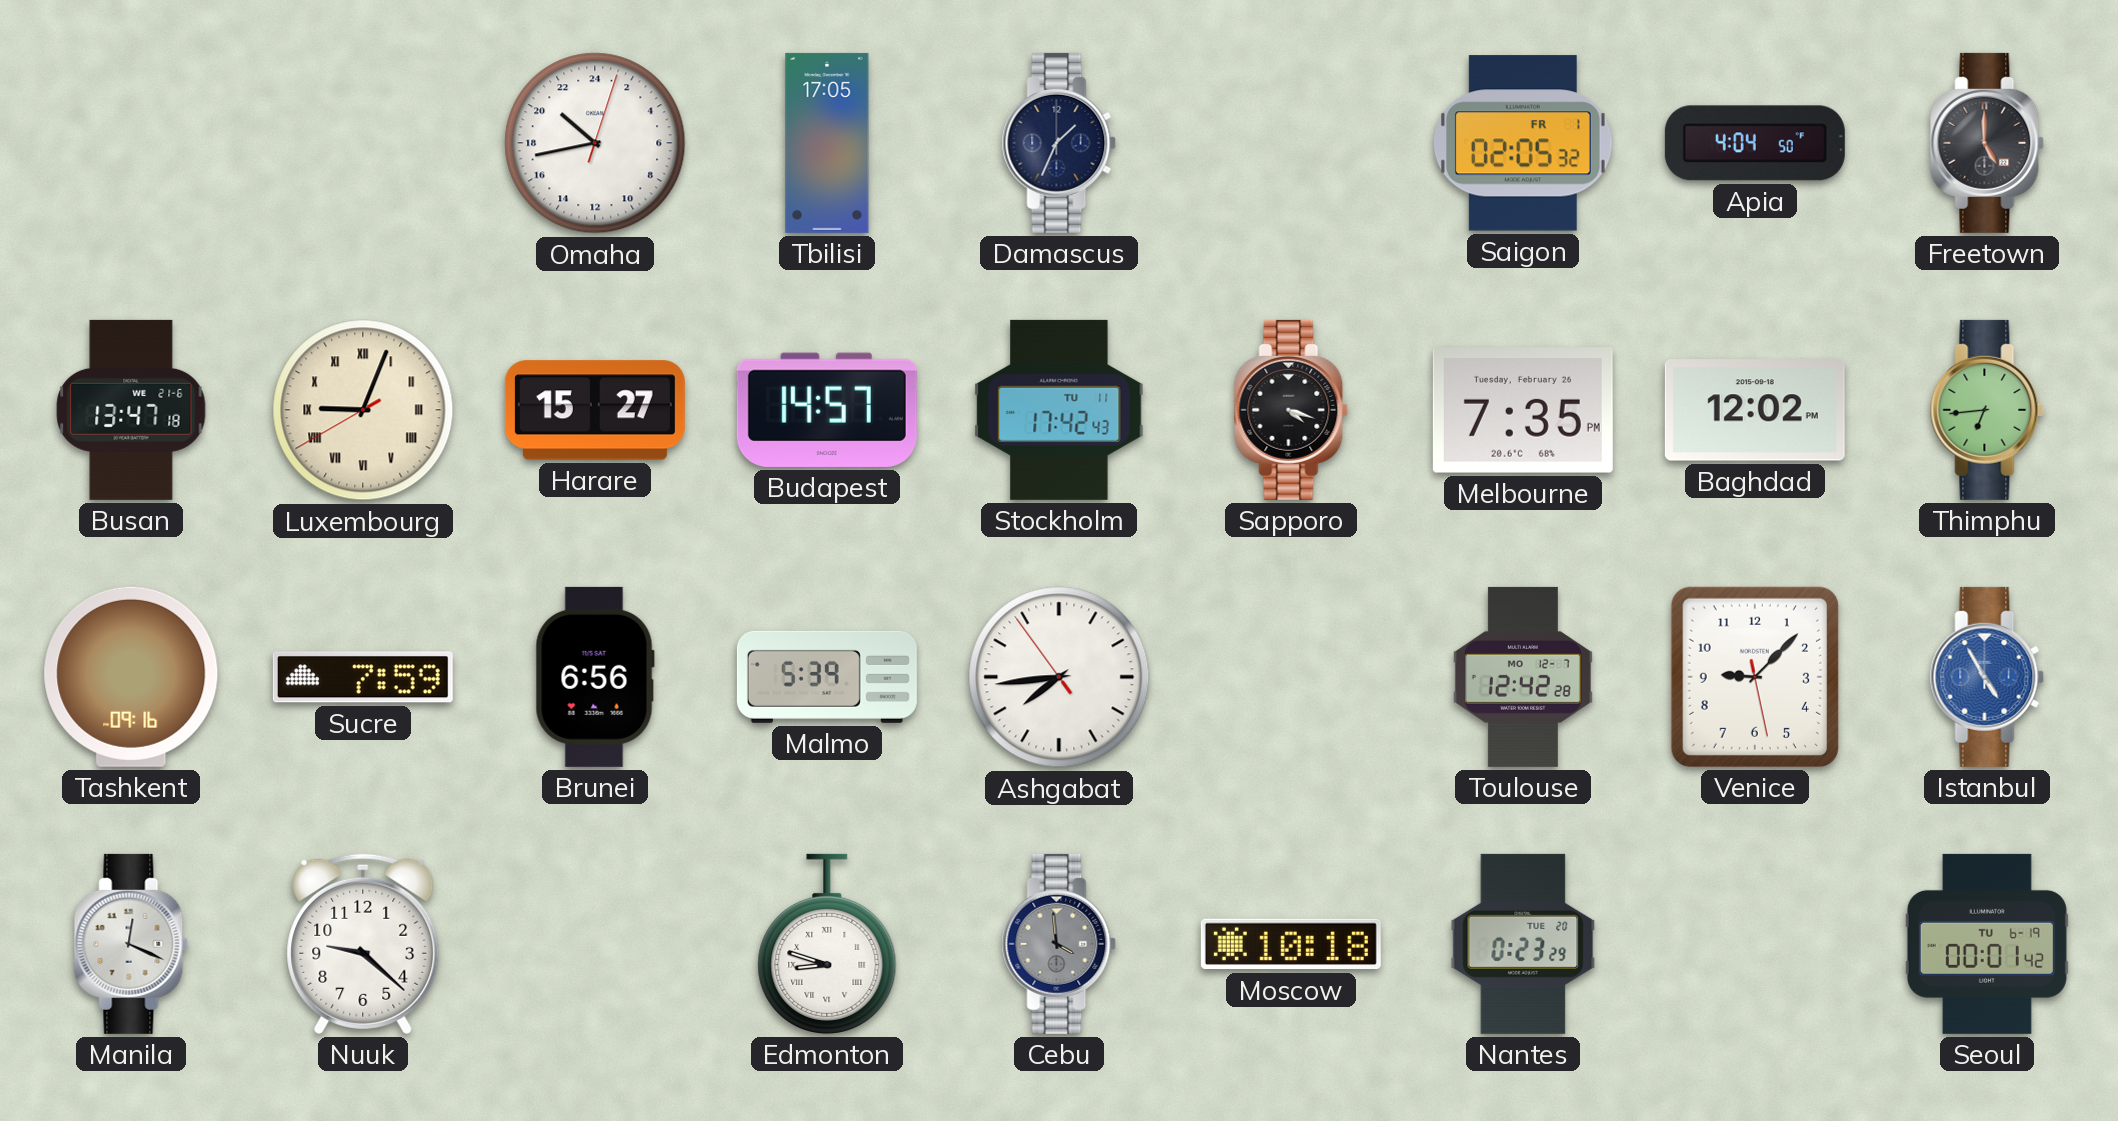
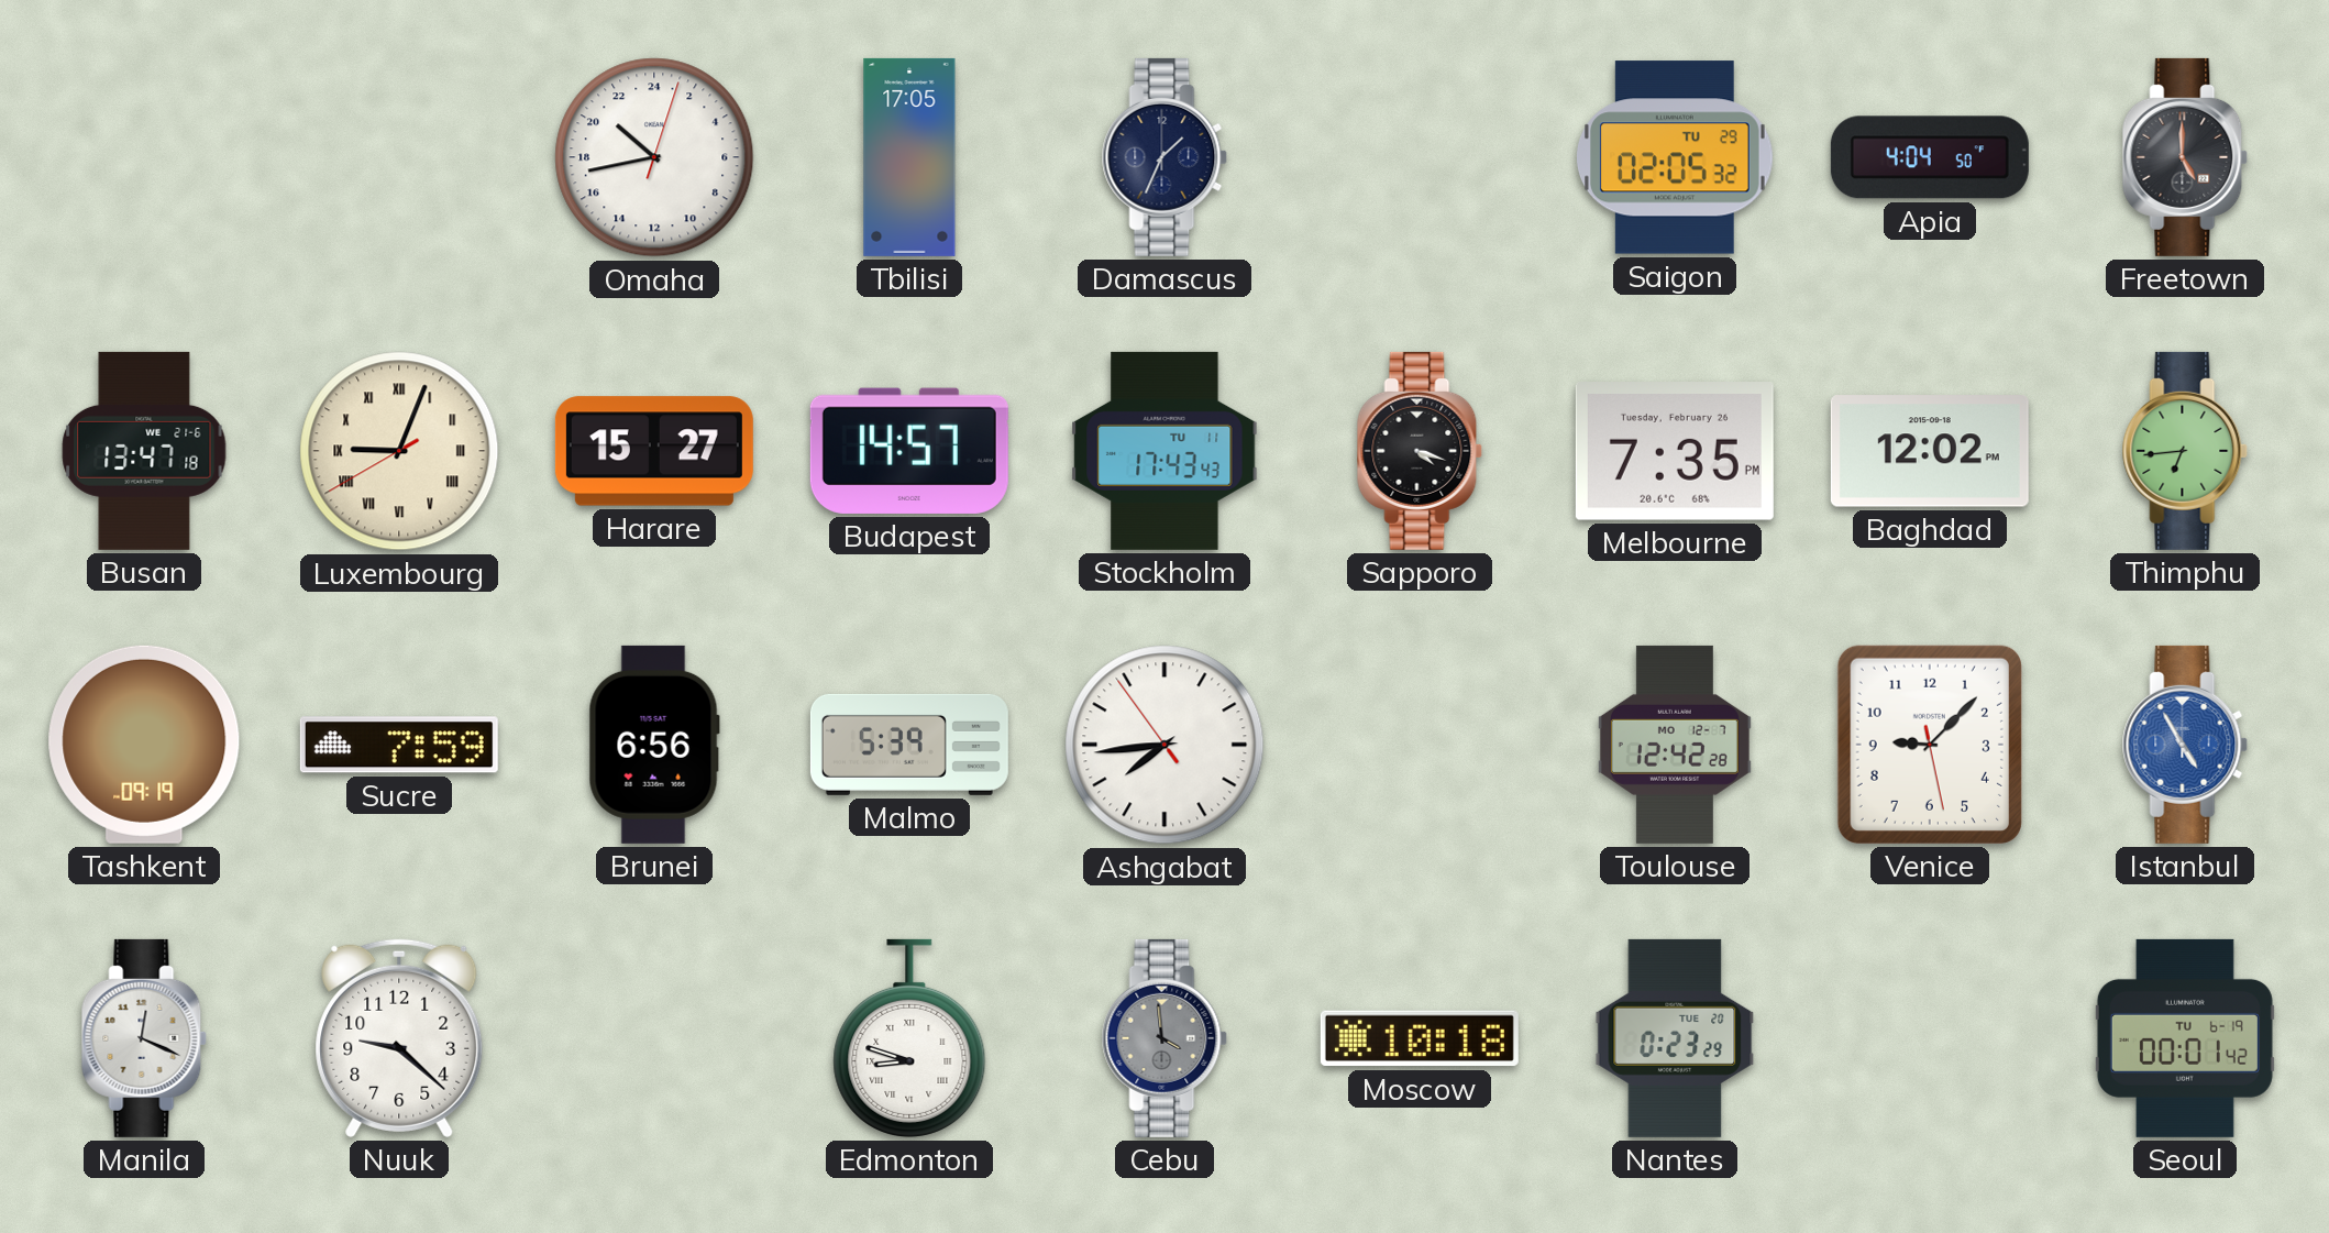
Saigon date: FR 1 -> TU 29 (1675, 157)
Stockholm: 17:42 -> 17:43 (1164, 451)
Tashkent: 09:16 -> 09:19 (144, 745)
